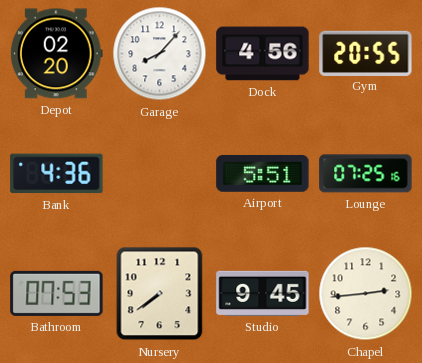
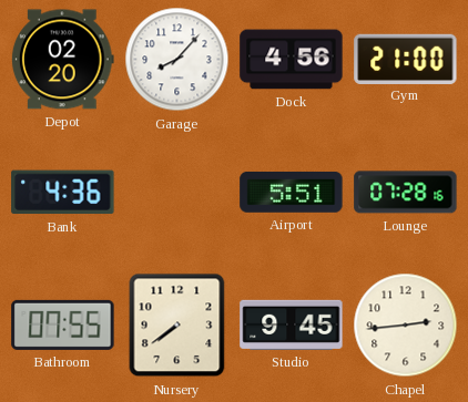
Gym: 20:55 -> 21:00 (406, 59)
Lounge: 07:25 -> 07:28 (406, 193)
Bathroom: 07:53 -> 07:55 (63, 324)
